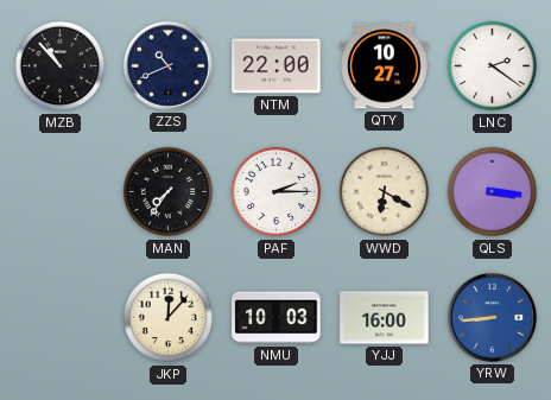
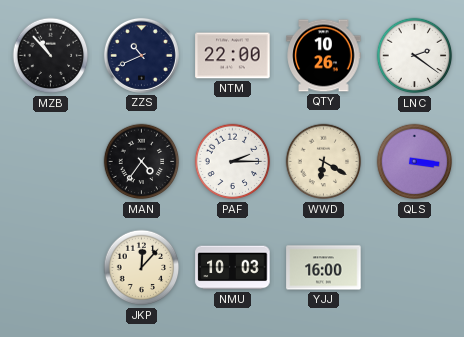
QTY: 10:27 -> 10:26 (324, 56)
MAN: 7:36 -> 4:36 (142, 162)
YRW: 8:44 -> none (492, 317)
